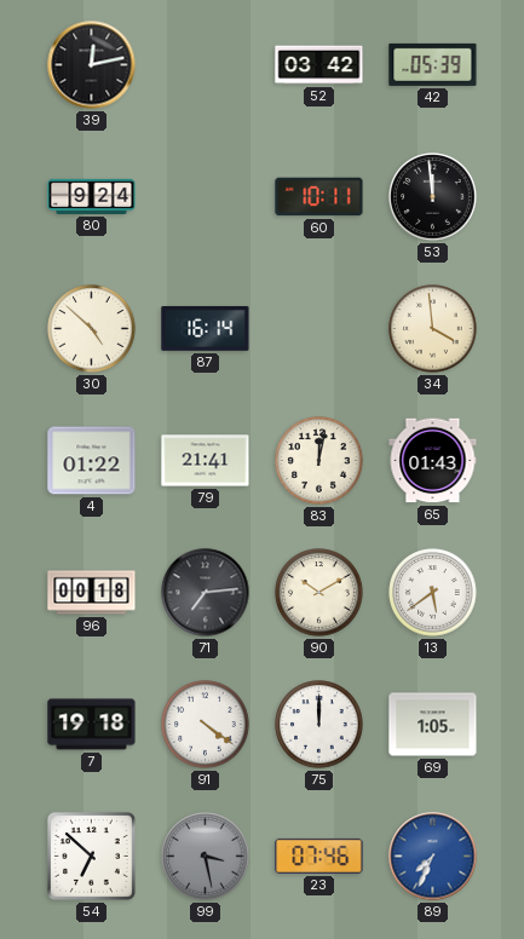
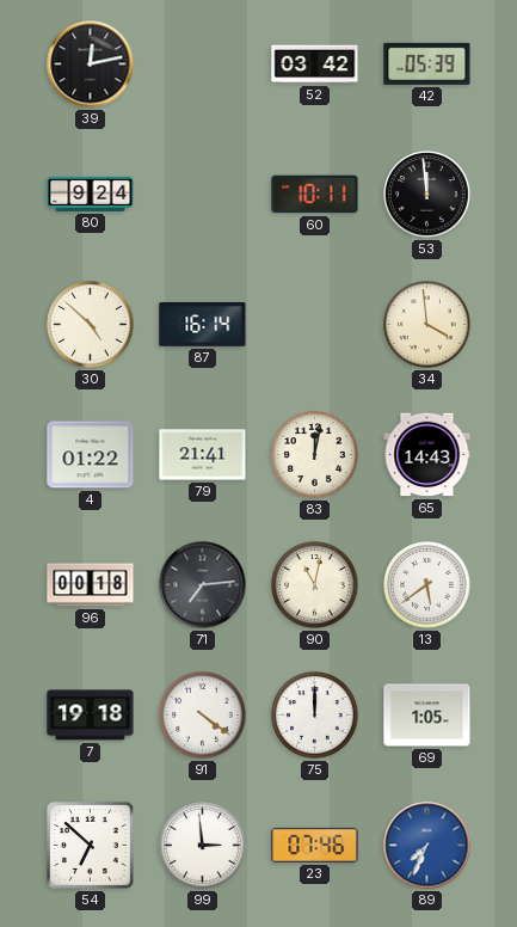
65: 01:43 -> 14:43 (427, 455)
90: 10:10 -> 11:02 (315, 585)
99: 3:28 -> 2:59 (203, 846)
99 dial: grey -> white (203, 846)
